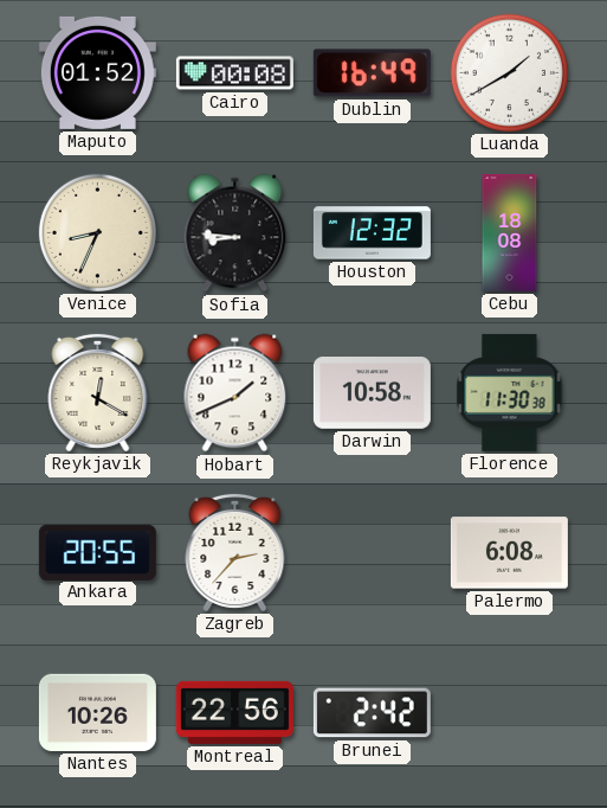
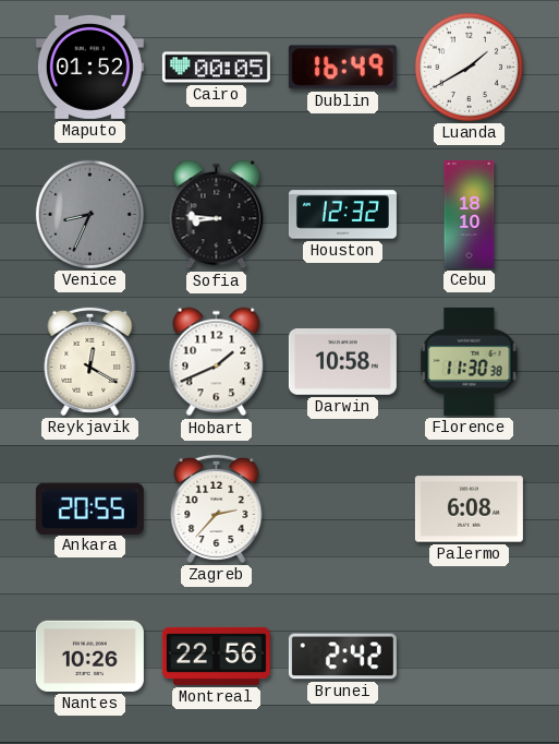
Cairo: 00:08 -> 00:05 (216, 68)
Venice dial: cream -> grey (89, 214)
Cebu: 18:08 -> 18:10 (470, 214)
